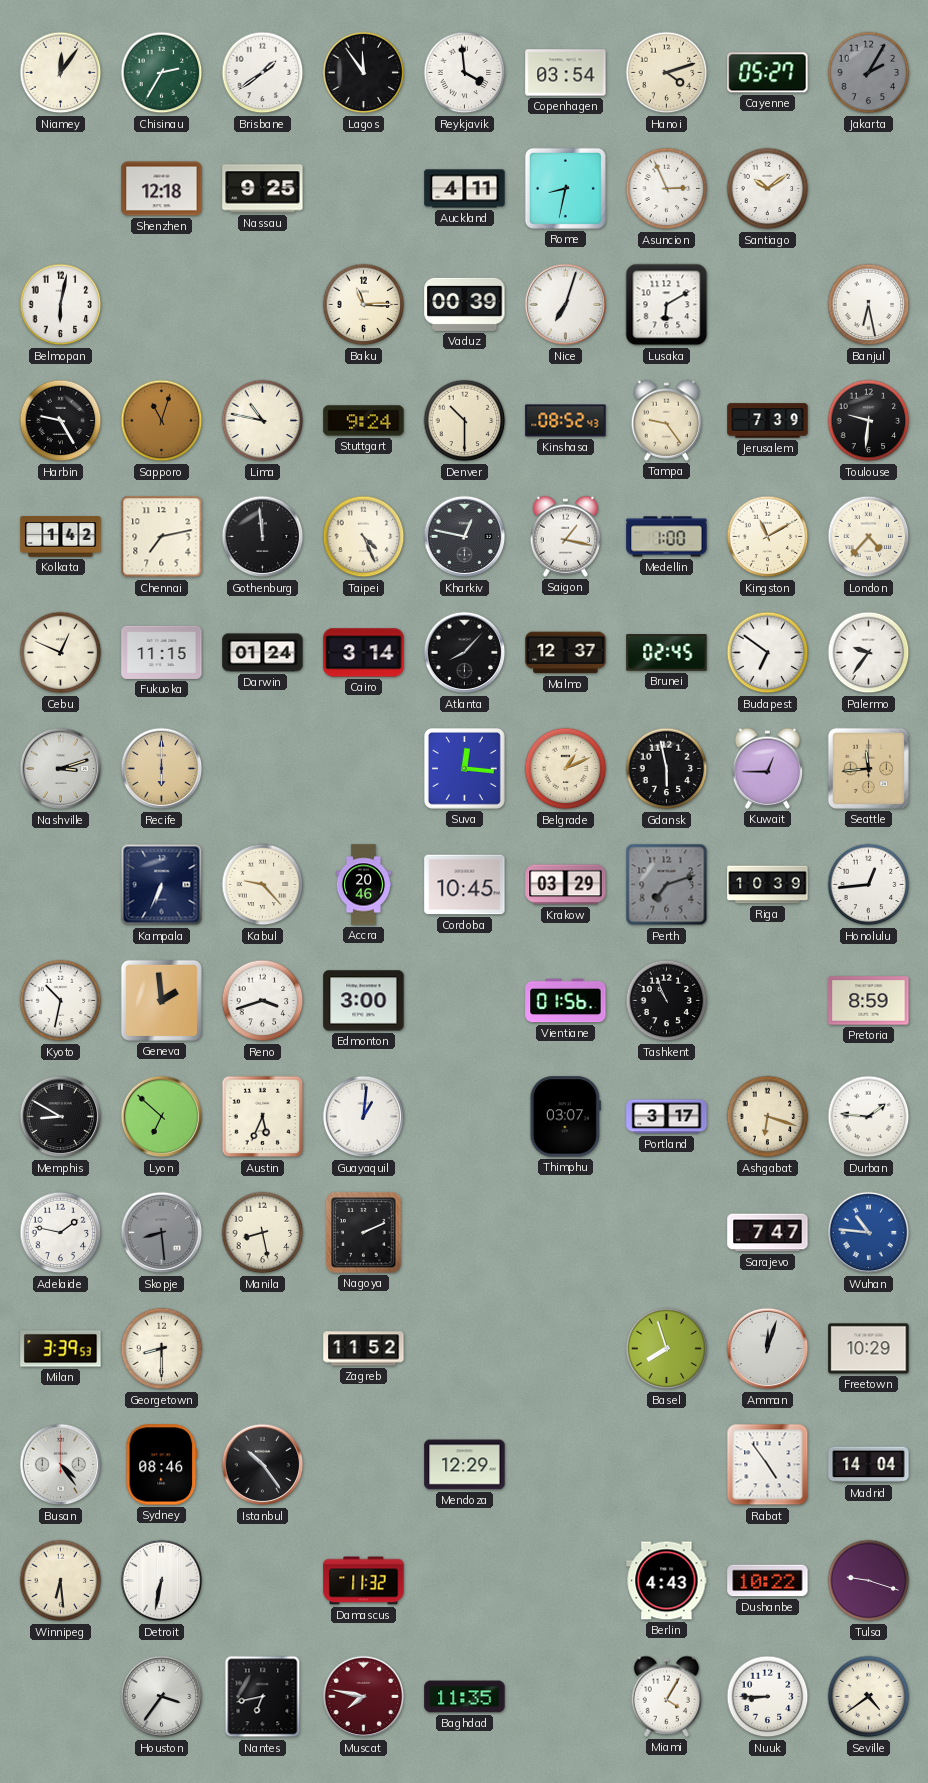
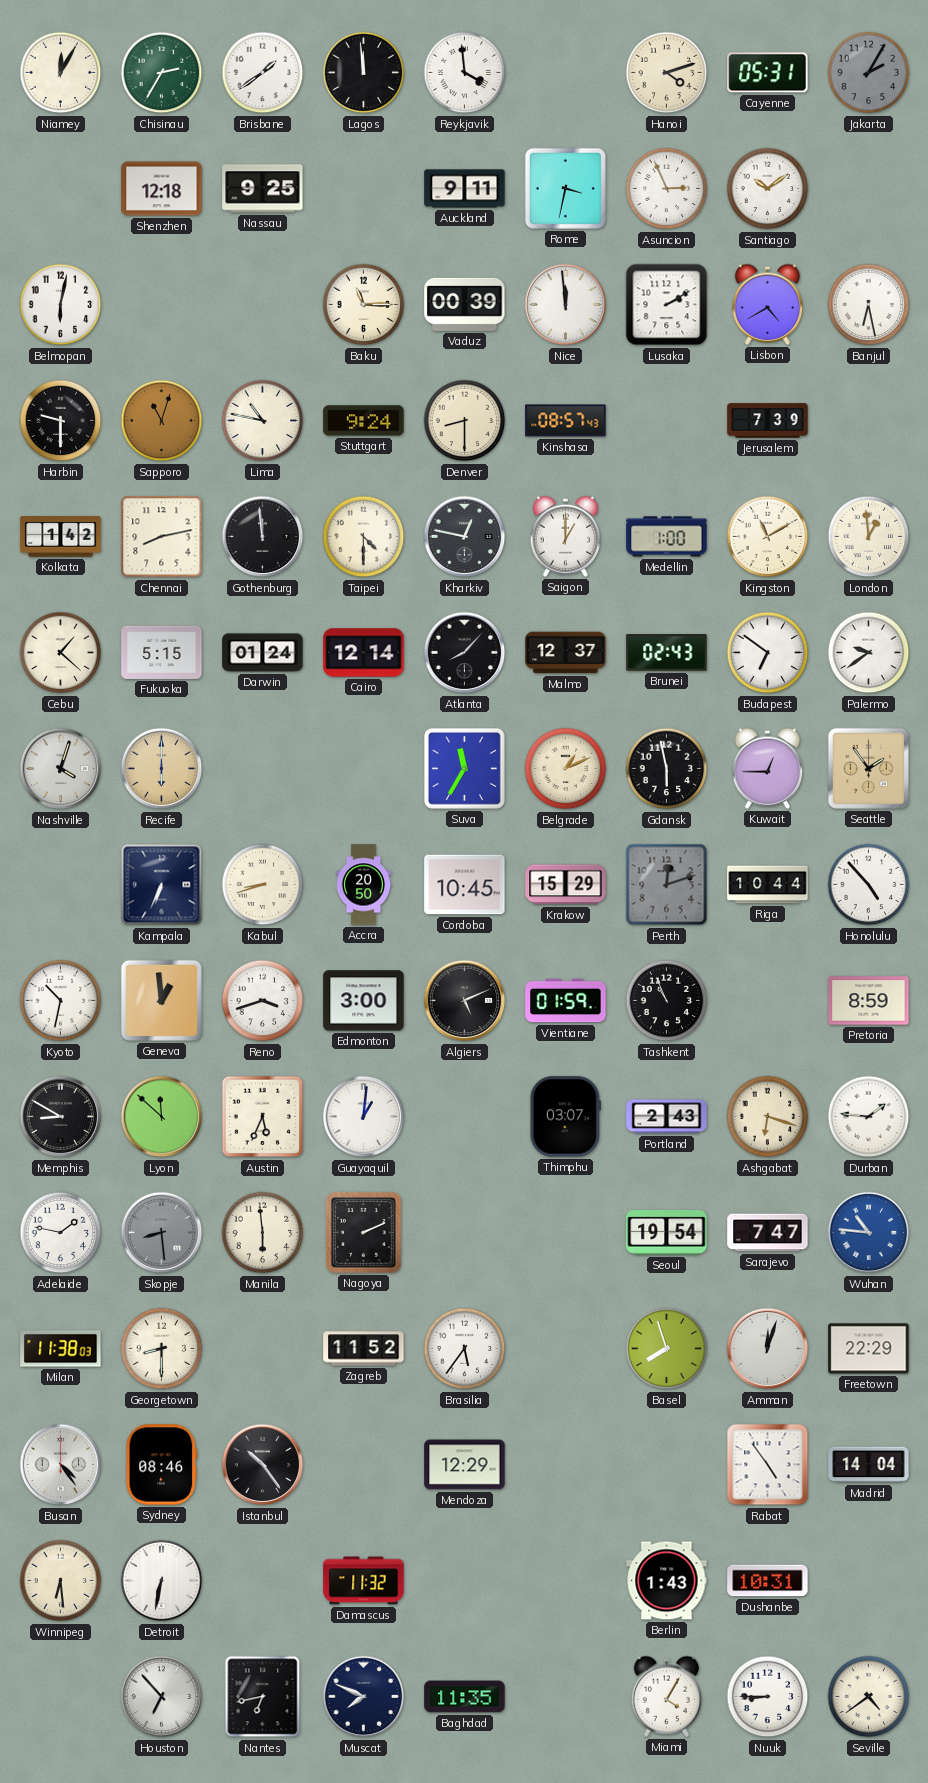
Niamey: 12:06 -> 12:05 (61, 73)
Lagos: 11:54 -> 11:59 (364, 73)
Copenhagen: 03:54 -> none (566, 73)
Cayenne: 05:27 -> 05:31 (768, 73)
Auckland: 4:11 -> 9:11 (465, 189)
Rome: 8:32 -> 3:32 (565, 188)
Nice: 7:03 -> 11:59 (566, 305)
Lusaka: 6:10 -> 2:10 (667, 305)
Lisbon: none -> 4:40 (768, 304)
Harbin: 9:25 -> 9:30 (61, 421)
Denver: 10:30 -> 8:30 (465, 421)
Kinshasa: 08:52 -> 08:57 (566, 421)
Tampa: 9:24 -> none (667, 420)
Toulouse: 9:31 -> none (869, 421)
Chennai: 7:13 -> 8:13 (162, 537)
Taipei: 4:26 -> 4:30 (364, 537)
Saigon: 1:17 -> 1:00 (566, 536)
London: 4:37 -> 12:59 (869, 537)
Cebu: 12:49 -> 1:22 (61, 653)
Fukuoka: 11:15 -> 5:15 (162, 652)
Cairo: 3:14 -> 12:14 (364, 653)
Brunei: 02:45 -> 02:43 (667, 653)
Palermo: 9:36 -> 9:39 (869, 653)
Nashville: 3:12 -> 4:03 (61, 769)
Suva: 12:16 -> 11:35 (465, 769)
Seattle: 11:44 -> 1:54 (868, 768)
Kabul: 9:23 -> 8:42 (263, 885)
Accra: 20:46 -> 20:50 (363, 885)
Krakow: 03:29 -> 15:29 (566, 885)
Perth: 7:12 -> 12:12 (667, 885)
Riga: 10:39 -> 10:44 (768, 885)
Honolulu: 12:44 -> 4:53 (869, 885)
Geneva: 1:59 -> 12:59 (161, 1000)
Algiers: none -> 5:11 (465, 1001)
Vientiane: 01:56 -> 01:59 (566, 1001)
Lyon: 6:52 -> 11:52 (162, 1117)
Portland: 3:17 -> 2:43 (667, 1117)
Manila: 8:28 -> 5:59 (263, 1233)
Seoul: none -> 19:54 (667, 1233)
Milan: 3:39 -> 11:38 (61, 1349)
Brasilia: none -> 5:36 (465, 1349)
Freetown: 10:29 -> 22:29 (869, 1349)
Berlin: 4:43 -> 1:43 (667, 1581)
Dushanbe: 10:22 -> 10:31 (768, 1581)
Tulsa: 9:18 -> none (869, 1581)
Houston: 3:36 -> 6:53 (162, 1697)
Muscat: 7:47 -> 7:49 (364, 1697)
Muscat dial: burgundy -> navy (364, 1697)
